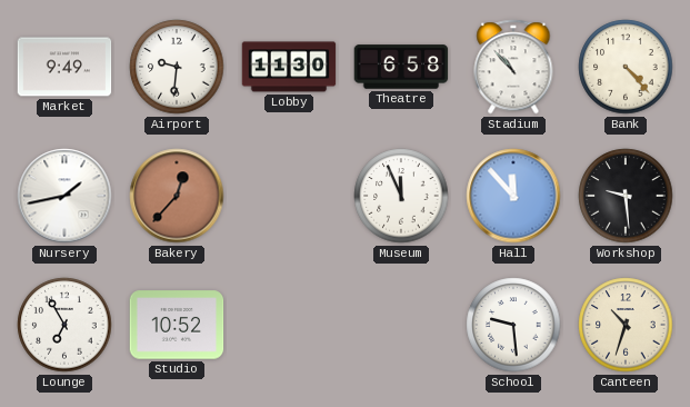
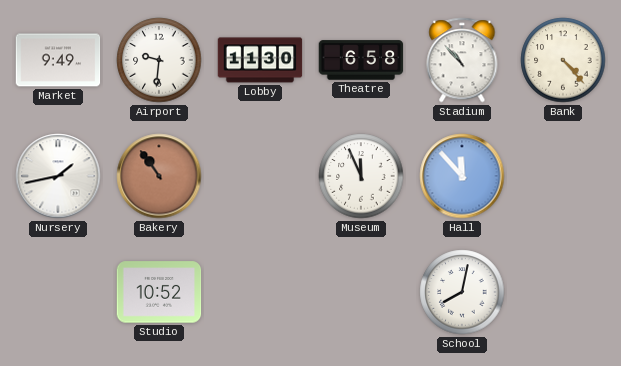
Bakery: 12:37 -> 10:54 (159, 176)
Workshop: 9:29 -> none (626, 196)
Lounge: 6:55 -> none (64, 325)
School: 9:29 -> 8:02 (462, 292)
Canteen: 10:33 -> none (626, 325)
